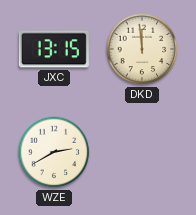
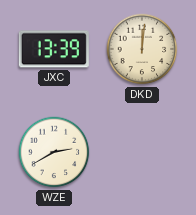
JXC: 13:15 -> 13:39 (54, 49)
DKD: 11:59 -> 12:01 (142, 49)
